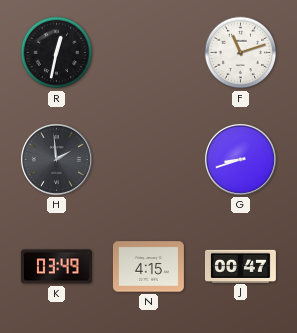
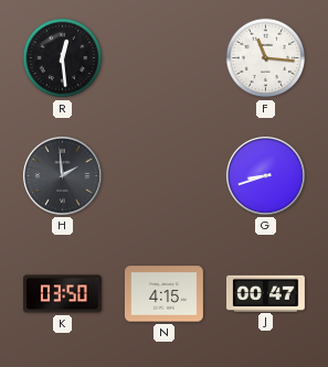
R: 12:32 -> 12:29 (63, 58)
F: 11:12 -> 11:16 (266, 58)
K: 03:49 -> 03:50 (62, 294)
